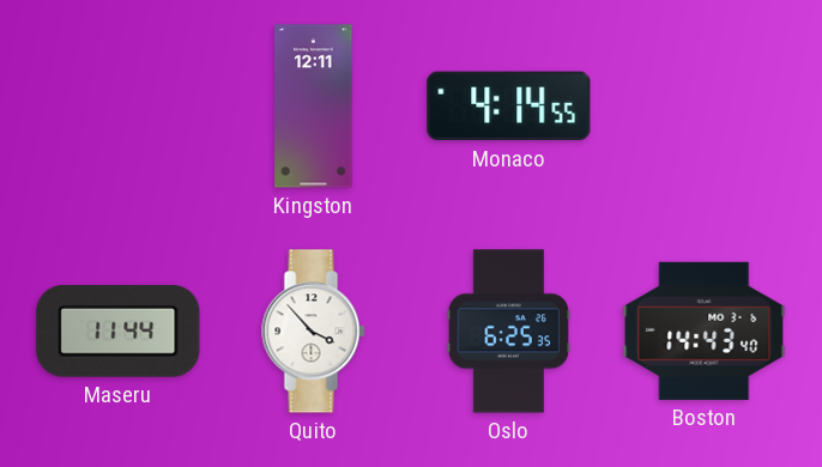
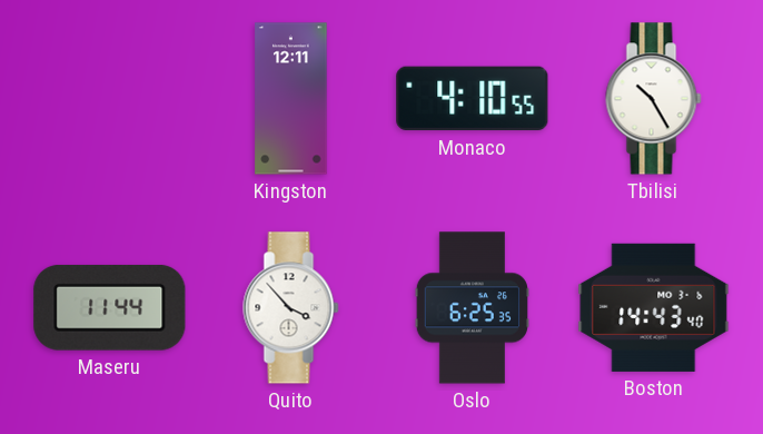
Monaco: 4:14 -> 4:10 (473, 99)
Tbilisi: none -> 10:25 (654, 99)
